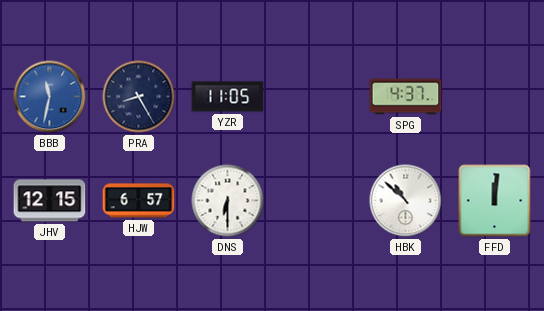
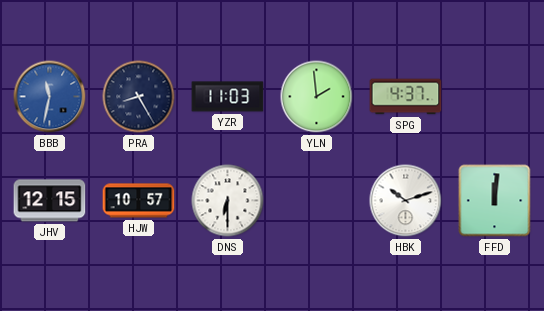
YZR: 11:05 -> 11:03 (228, 97)
YLN: none -> 1:59 (317, 97)
HJW: 6:57 -> 10:57 (139, 201)
HBK: 10:52 -> 10:12 (406, 201)
